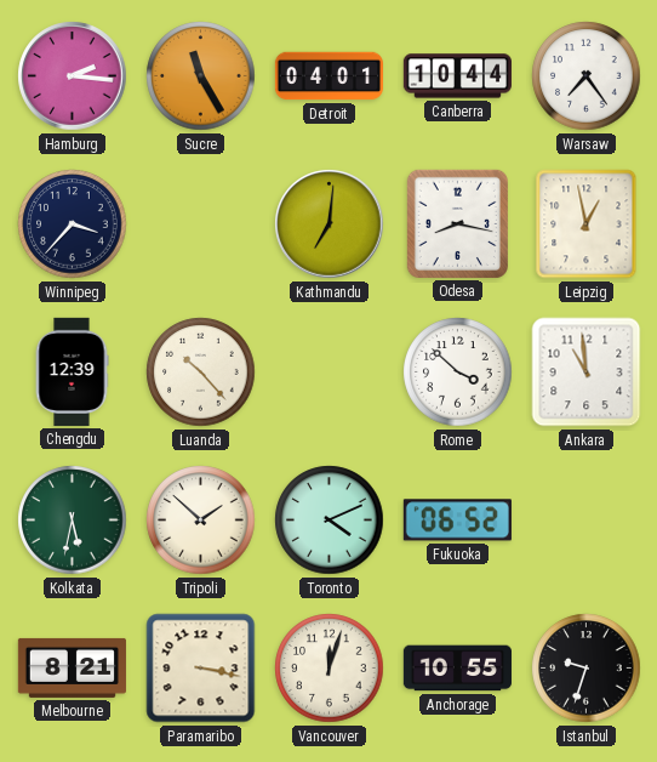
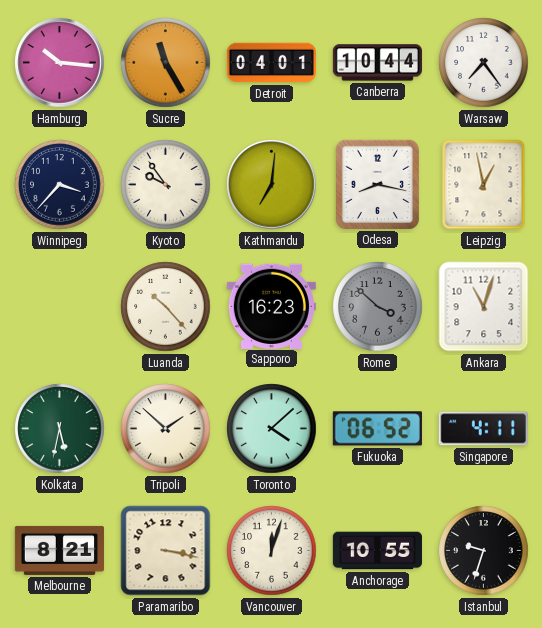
Hamburg: 2:16 -> 10:16 (60, 63)
Kyoto: none -> 9:54 (166, 185)
Chengdu: 12:39 -> none (72, 371)
Sapporo: none -> 16:23 (271, 306)
Rome dial: white -> grey (378, 307)
Ankara: 10:59 -> 11:03 (484, 307)
Toronto: 4:11 -> 4:08 (272, 429)
Singapore: none -> 4:11 (483, 429)
